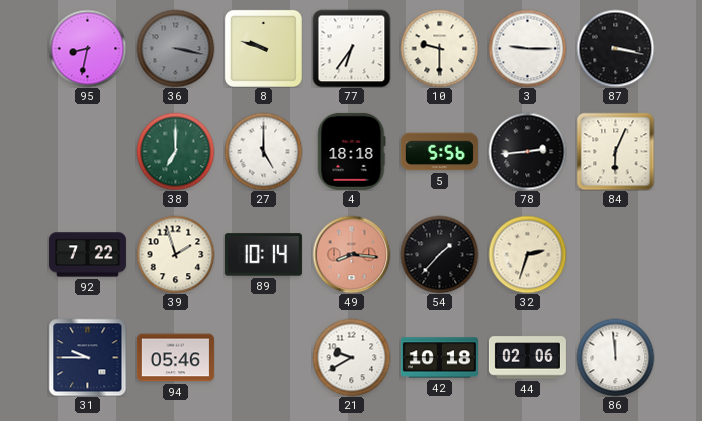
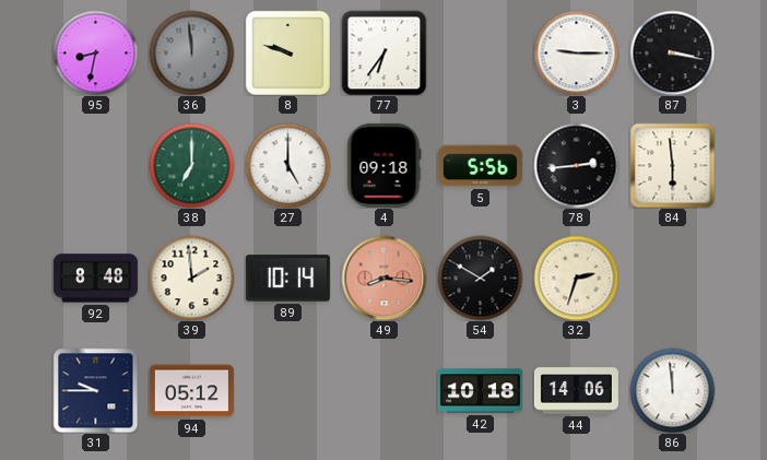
36: 3:17 -> 11:59 (191, 52)
10: 9:30 -> none (439, 48)
4: 18:18 -> 09:18 (385, 165)
84: 6:04 -> 5:59 (672, 165)
92: 7:22 -> 8:48 (95, 279)
39: 1:57 -> 1:59 (191, 278)
54: 1:37 -> 1:50 (480, 278)
94: 05:46 -> 05:12 (191, 391)
21: 9:40 -> none (351, 357)
44: 02:06 -> 14:06 (576, 391)
